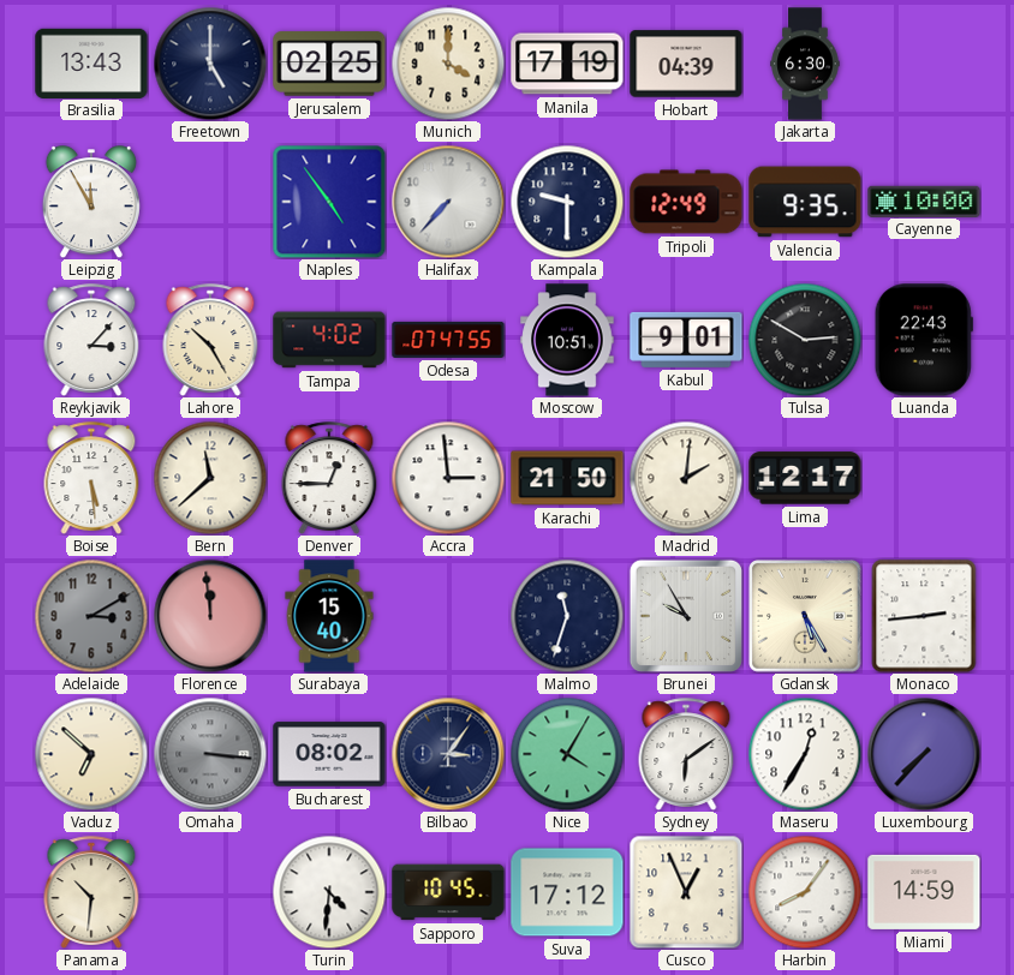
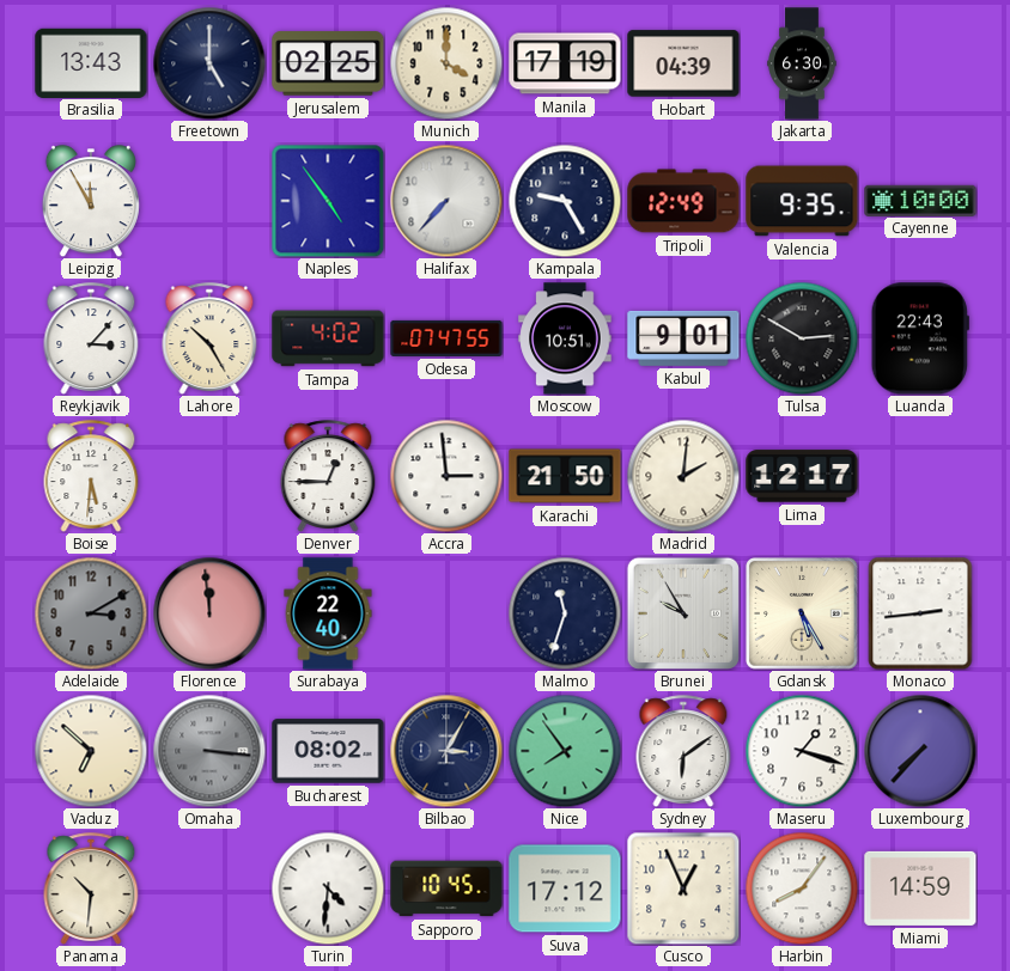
Kampala: 9:30 -> 9:25 (565, 201)
Boise: 5:29 -> 5:31 (91, 476)
Bern: 11:38 -> none (210, 478)
Surabaya: 15:40 -> 22:40 (328, 613)
Bilbao: 3:06 -> 3:05 (446, 751)
Nice: 4:05 -> 7:54 (565, 751)
Maseru: 12:35 -> 1:18 (802, 751)
